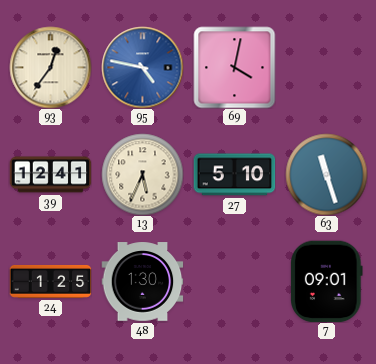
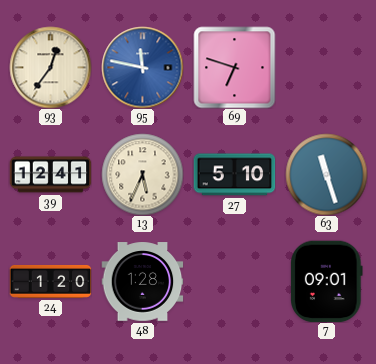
95: 4:47 -> 11:47 (142, 67)
69: 4:02 -> 6:48 (234, 67)
24: 1:25 -> 1:20 (50, 281)
48: 1:30 -> 1:28 (142, 282)
